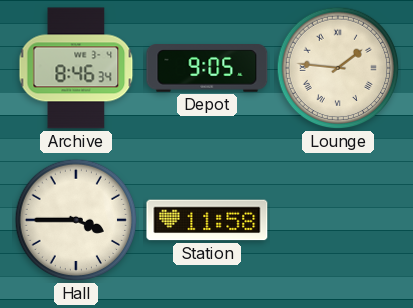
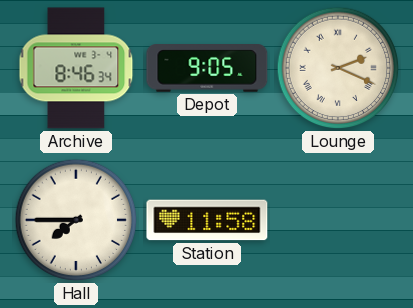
Lounge: 1:46 -> 2:19 (338, 68)
Hall: 3:45 -> 7:45 (76, 220)
